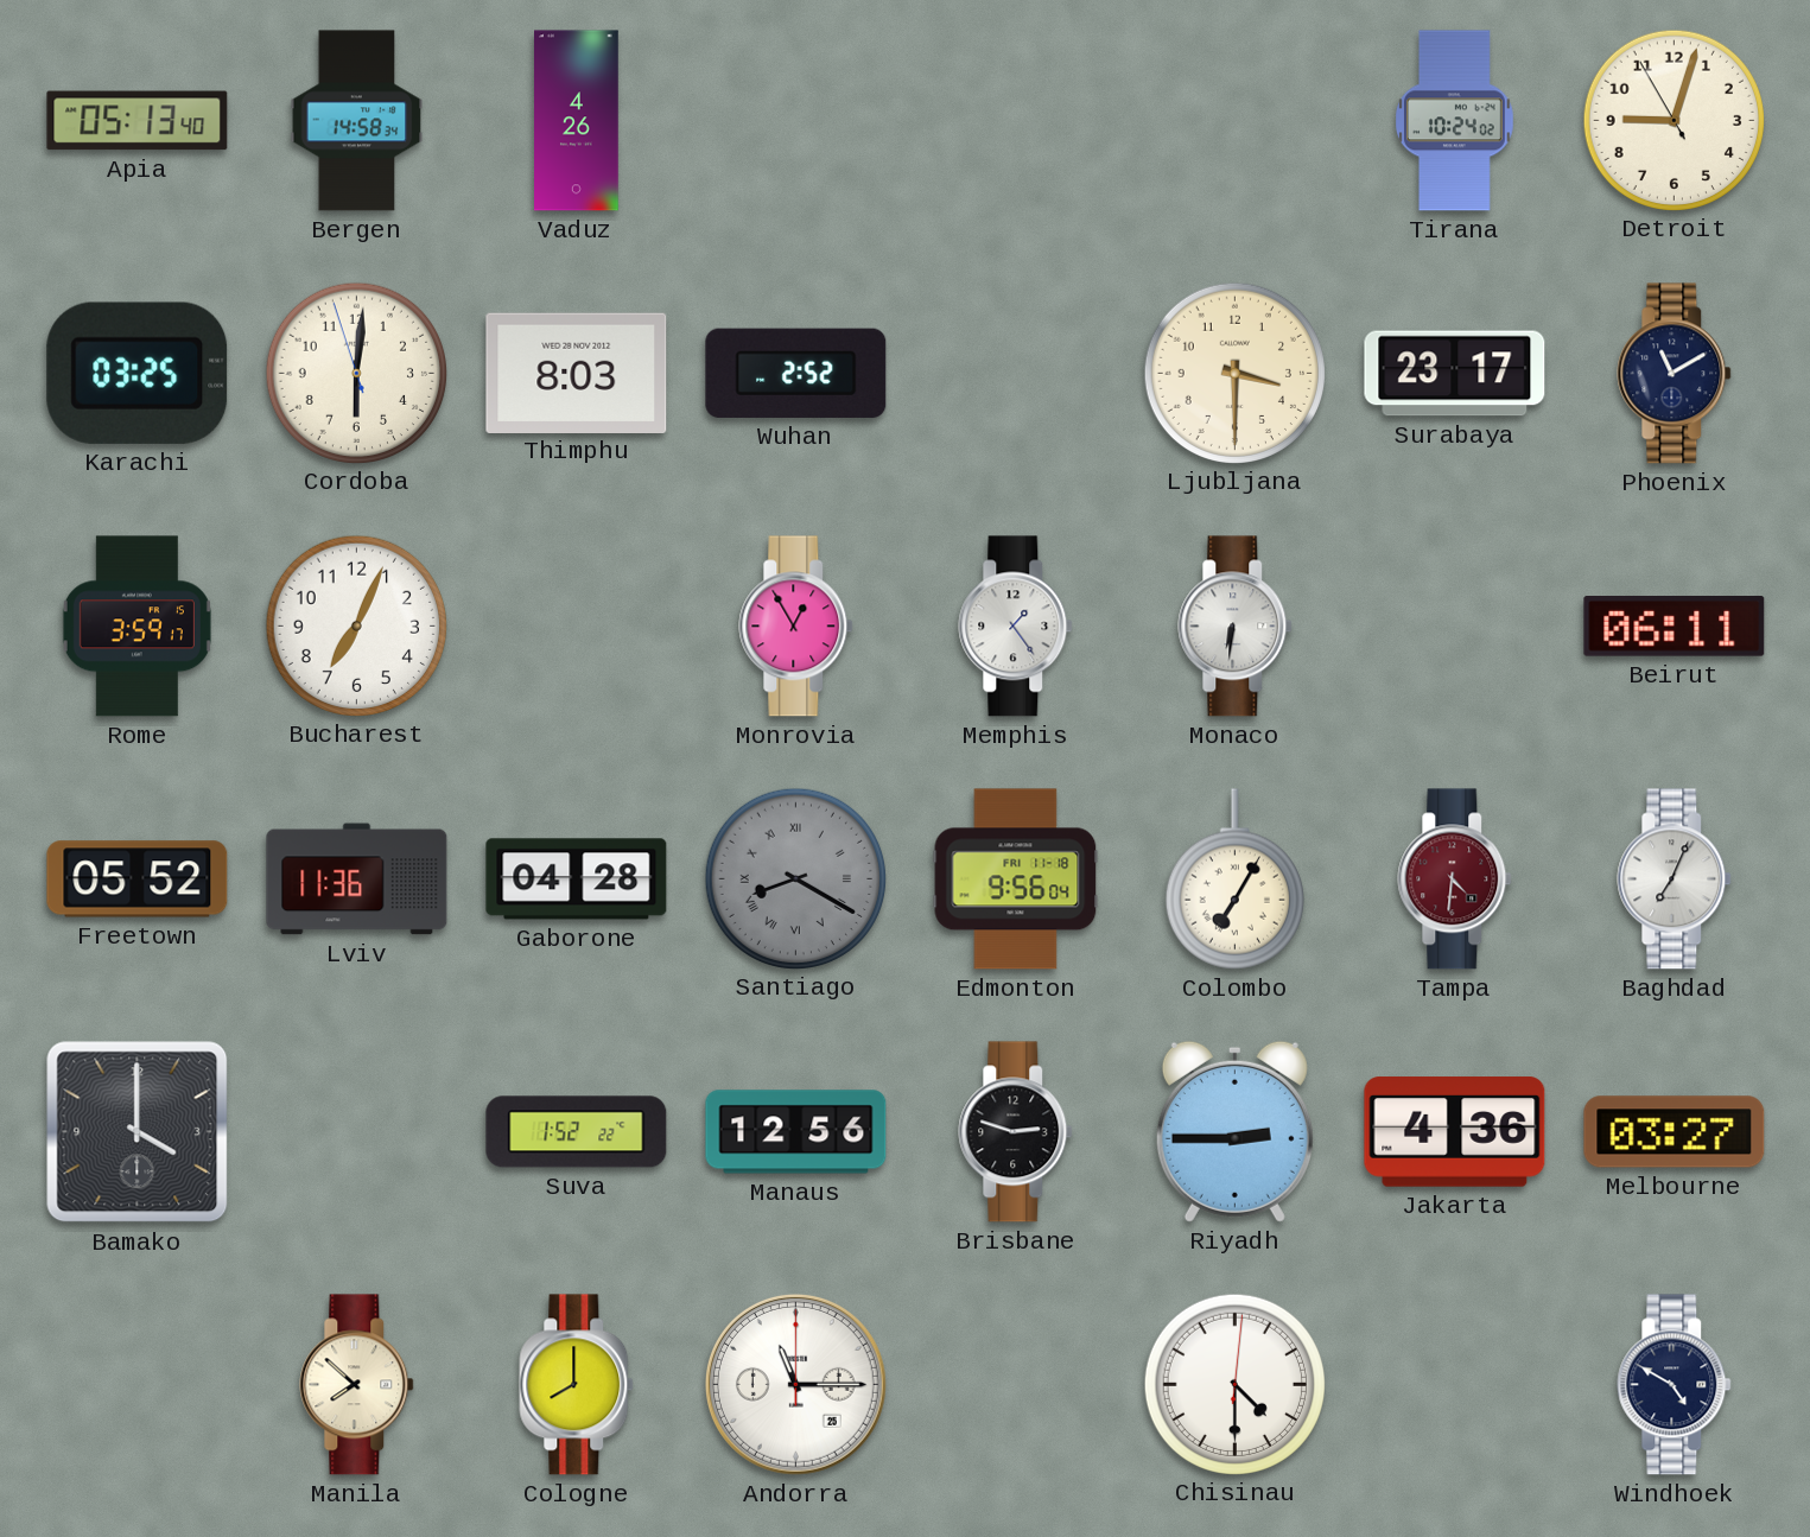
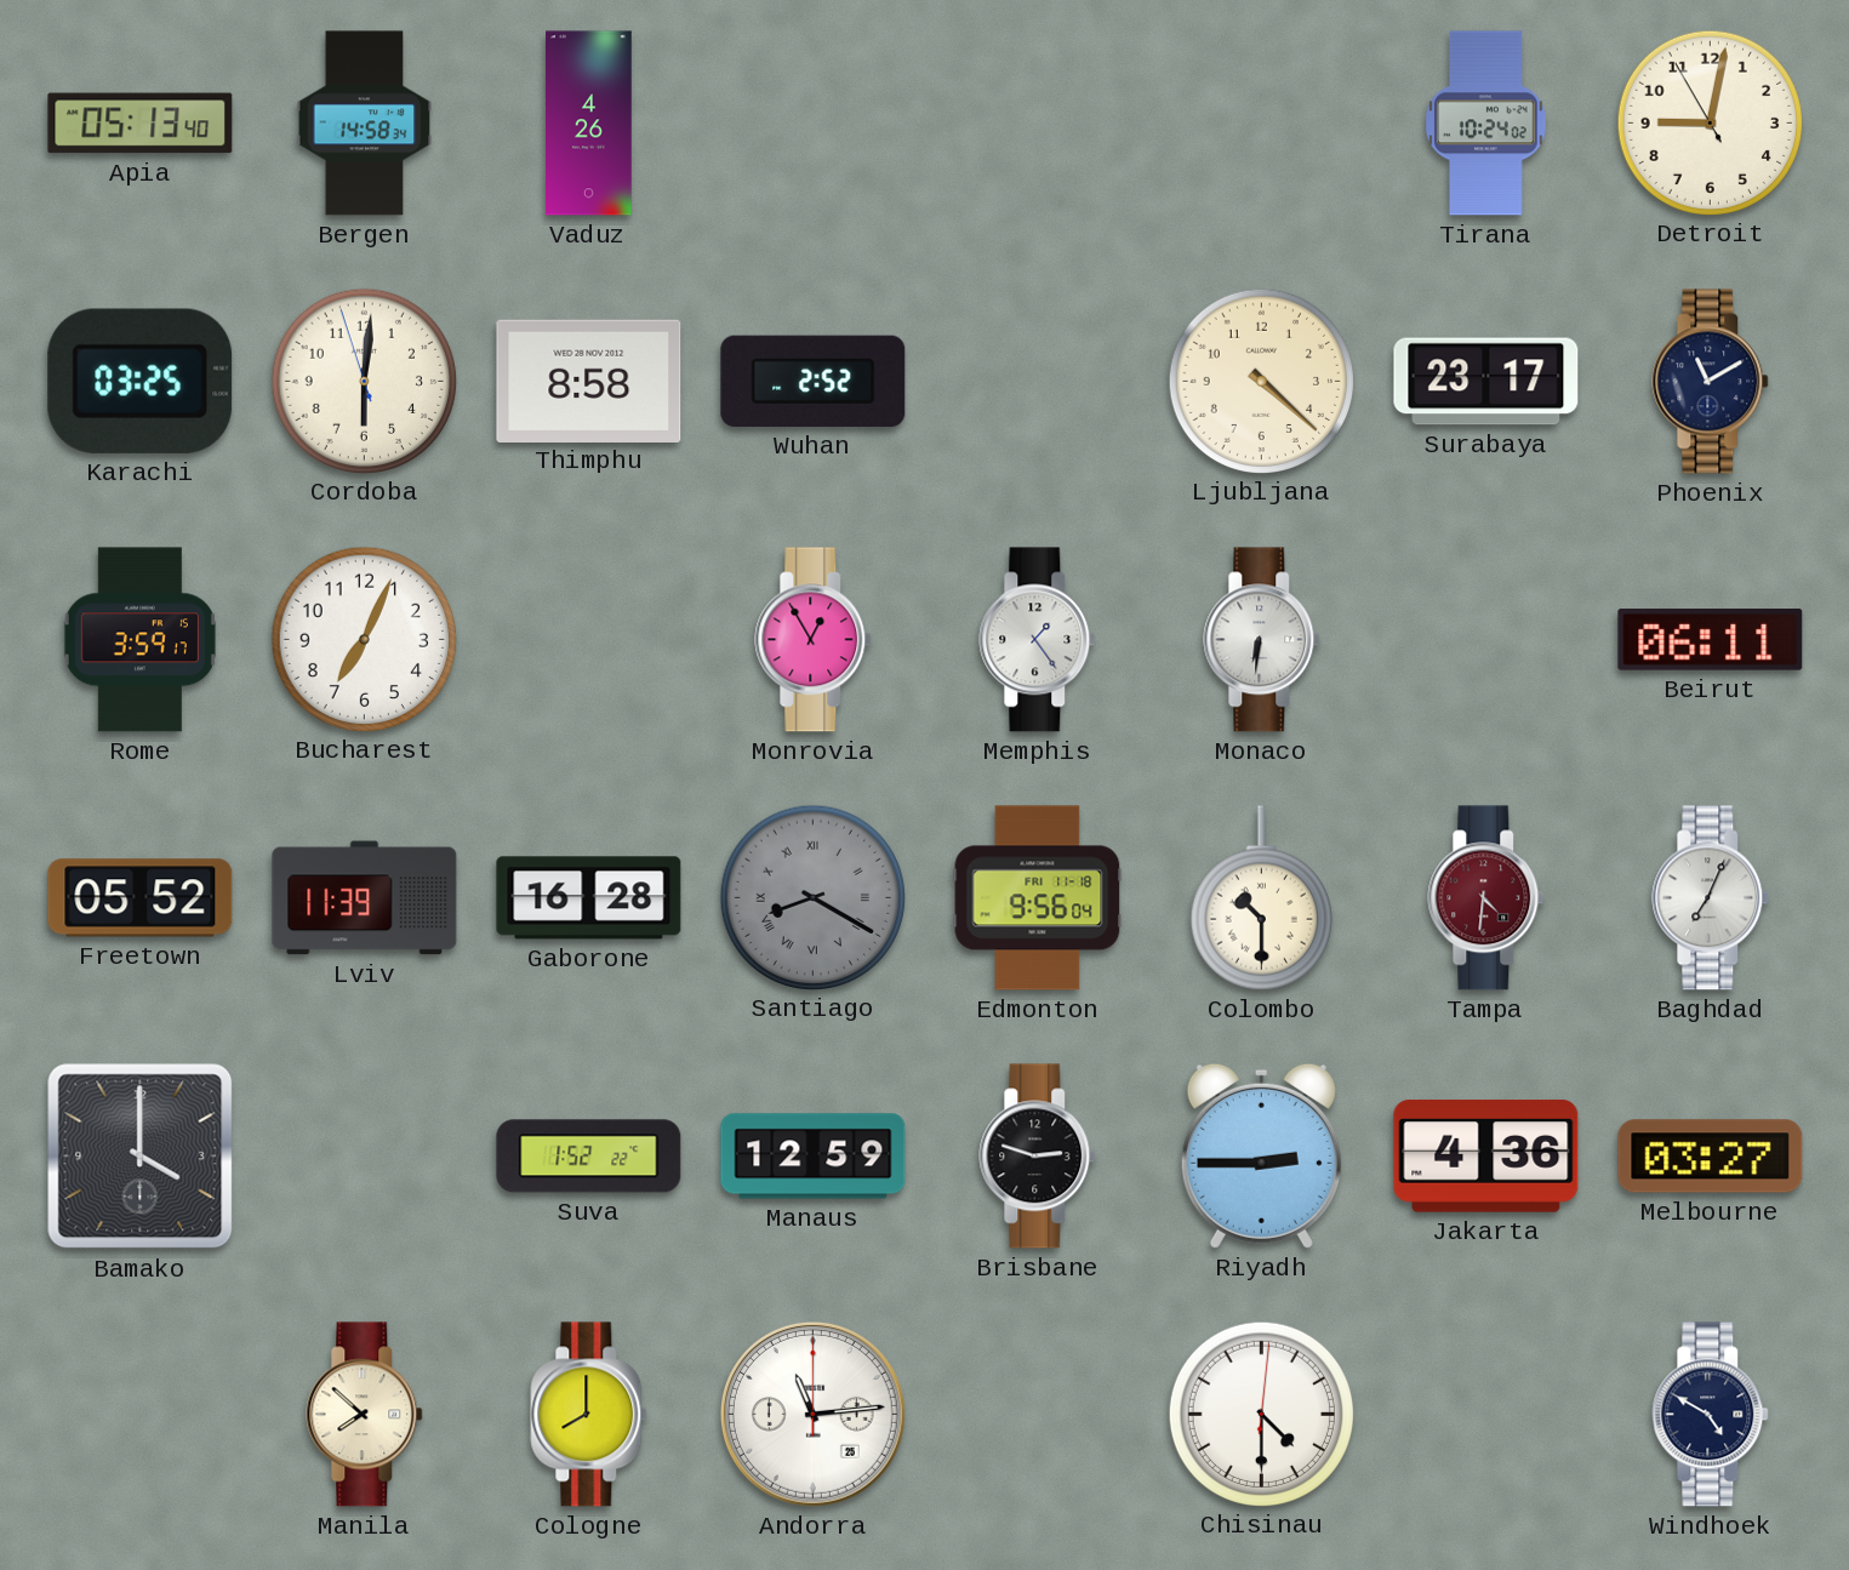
Detroit: 9:02 -> 9:01 (1710, 122)
Thimphu: 8:03 -> 8:58 (589, 381)
Ljubljana: 3:30 -> 4:22 (1261, 381)
Lviv: 11:36 -> 11:39 (365, 898)
Gaborone: 04:28 -> 16:28 (589, 898)
Colombo: 7:05 -> 10:30 (1261, 898)
Manaus: 12:56 -> 12:59 (814, 1157)
Andorra: 11:15 -> 11:14 (812, 1414)
